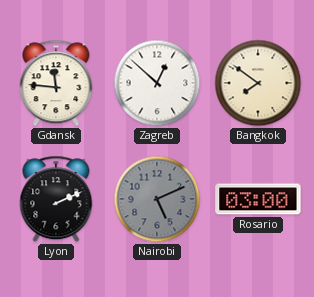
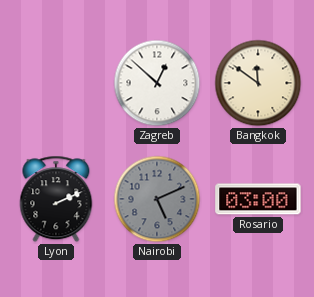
Gdansk: 11:46 -> none (56, 83)
Bangkok: 7:51 -> 11:51 (258, 83)
